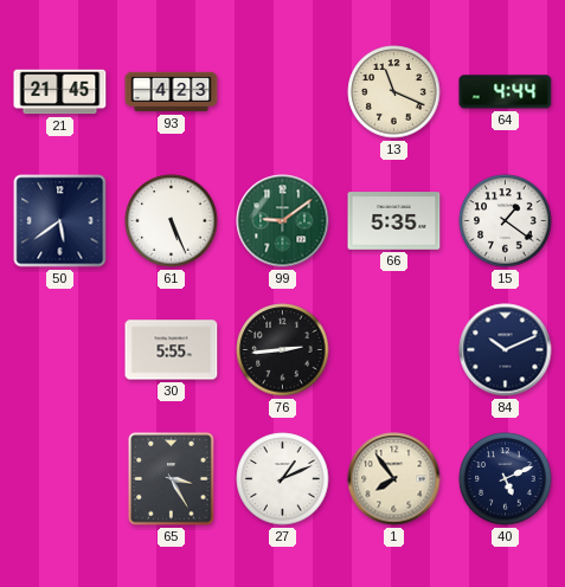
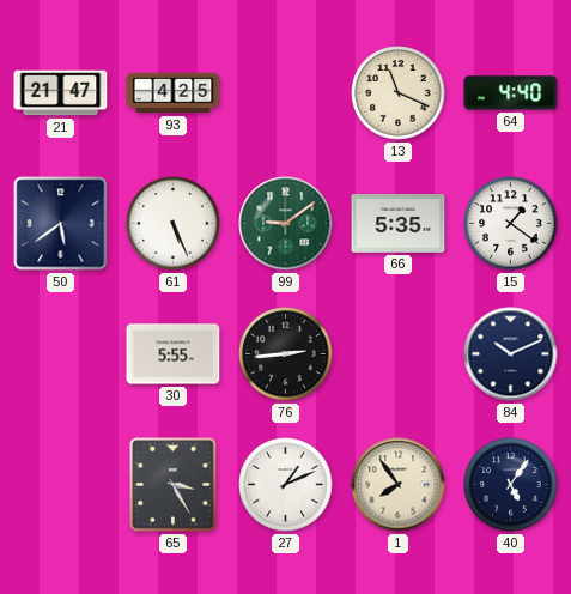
21: 21:45 -> 21:47 (61, 93)
93: 4:23 -> 4:25 (174, 93)
64: 4:44 -> 4:40 (511, 93)
40: 5:11 -> 5:06 (511, 485)
